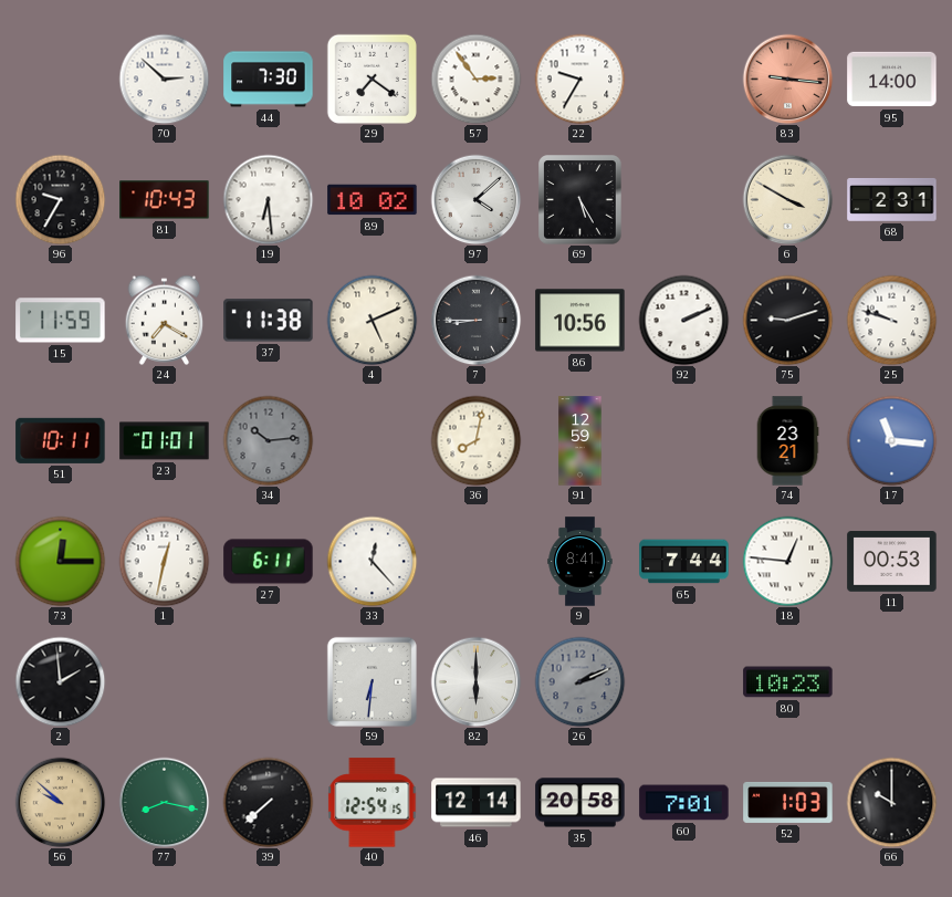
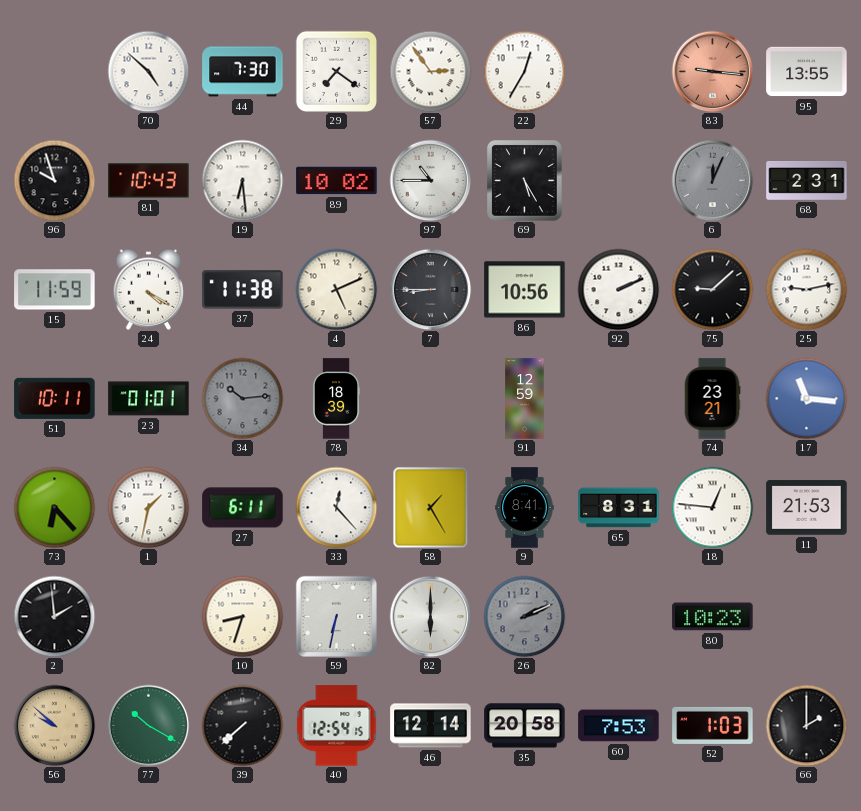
70: 2:52 -> 4:52 (148, 71)
22: 9:35 -> 12:35 (524, 71)
95: 14:00 -> 13:55 (807, 72)
96: 9:35 -> 9:57 (54, 180)
97: 4:08 -> 10:45 (430, 180)
6: 3:50 -> 12:04 (712, 180)
6 dial: cream -> grey (712, 180)
24: 7:20 -> 4:20 (149, 289)
75: 9:12 -> 9:08 (712, 289)
25: 9:48 -> 9:13 (806, 289)
78: none -> 18:39 (336, 399)
36: 8:02 -> none (475, 440)
73: 12:15 -> 6:23 (54, 507)
1: 12:32 -> 1:32 (148, 507)
58: none -> 1:25 (431, 507)
65: 7:44 -> 8:31 (619, 508)
11: 00:53 -> 21:53 (807, 508)
10: none -> 8:33 (242, 616)
59: 6:31 -> 6:32 (336, 616)
77: 8:17 -> 10:20 (148, 725)
60: 7:01 -> 7:53 (619, 726)
66: 10:00 -> 2:00 (806, 725)
